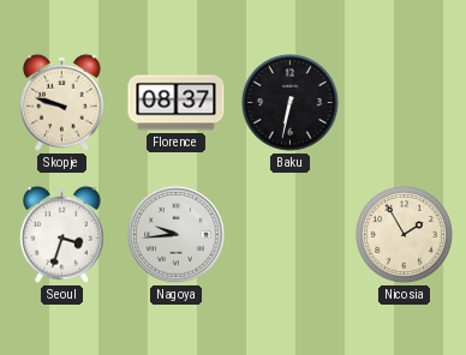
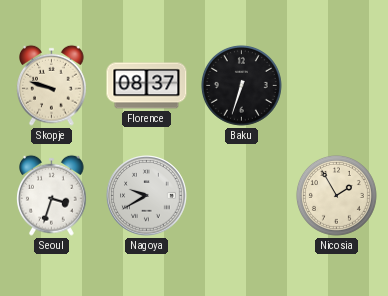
Baku: 6:32 -> 6:33 (241, 85)
Nagoya: 9:44 -> 9:40 (147, 196)
